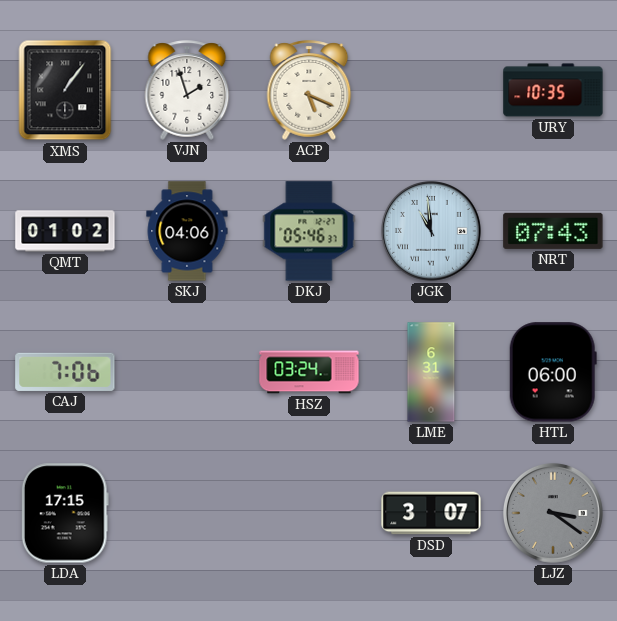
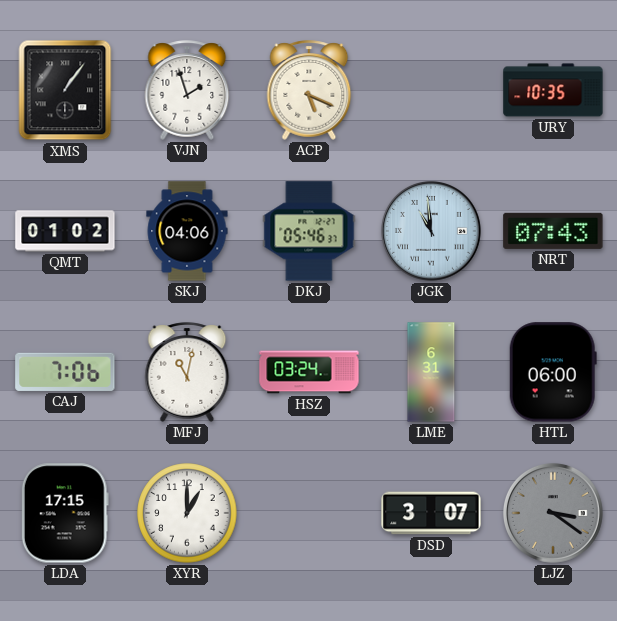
MFJ: none -> 11:02 (187, 372)
XYR: none -> 1:00 (187, 513)
